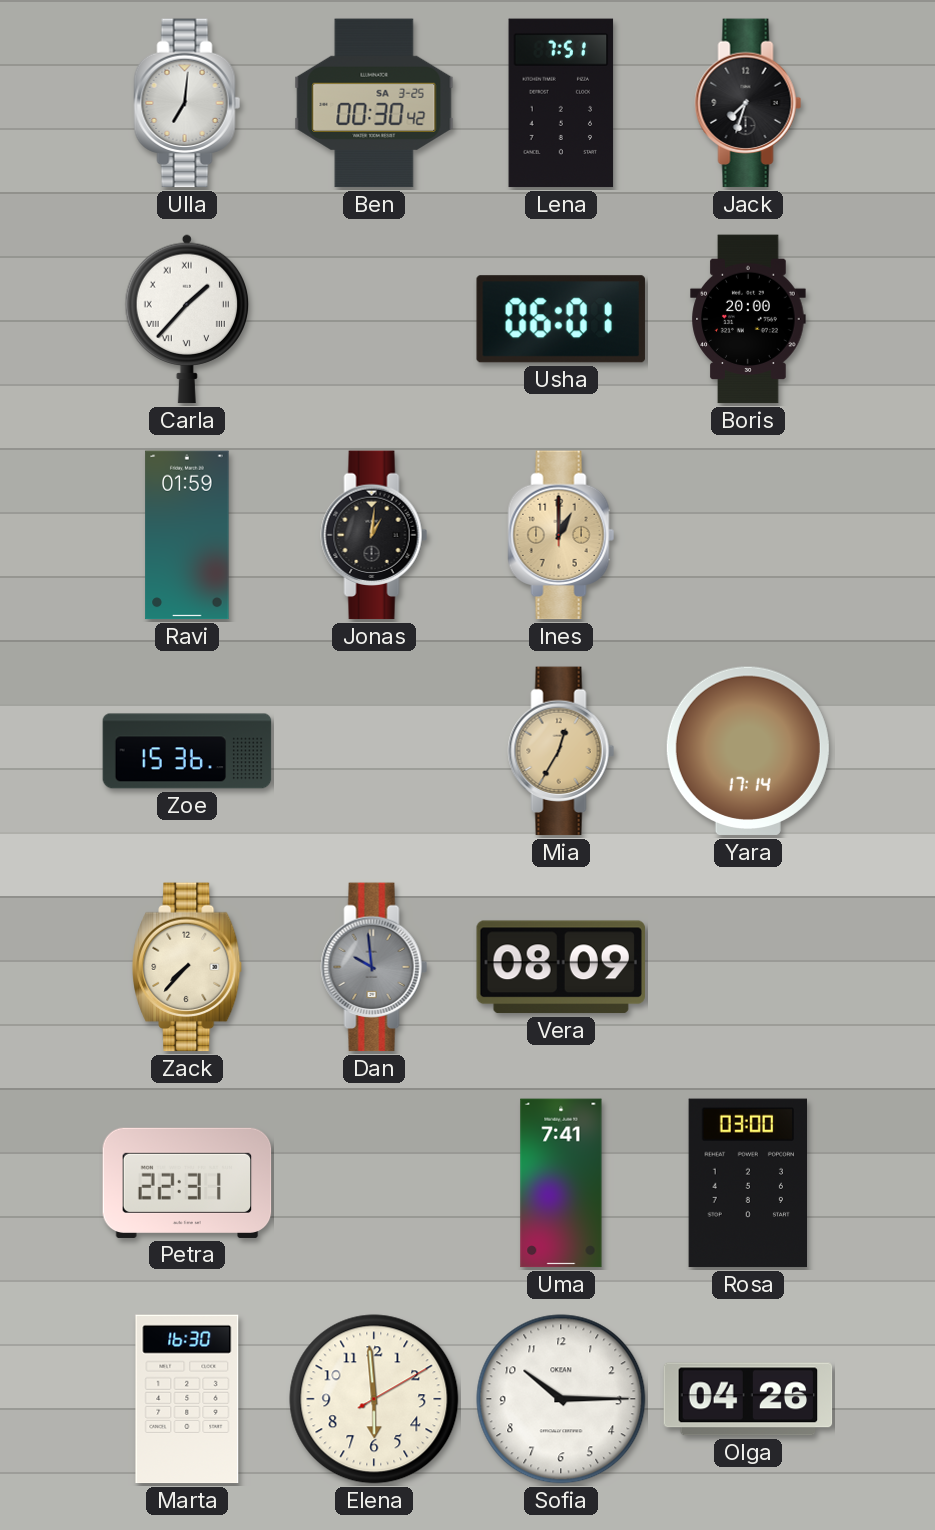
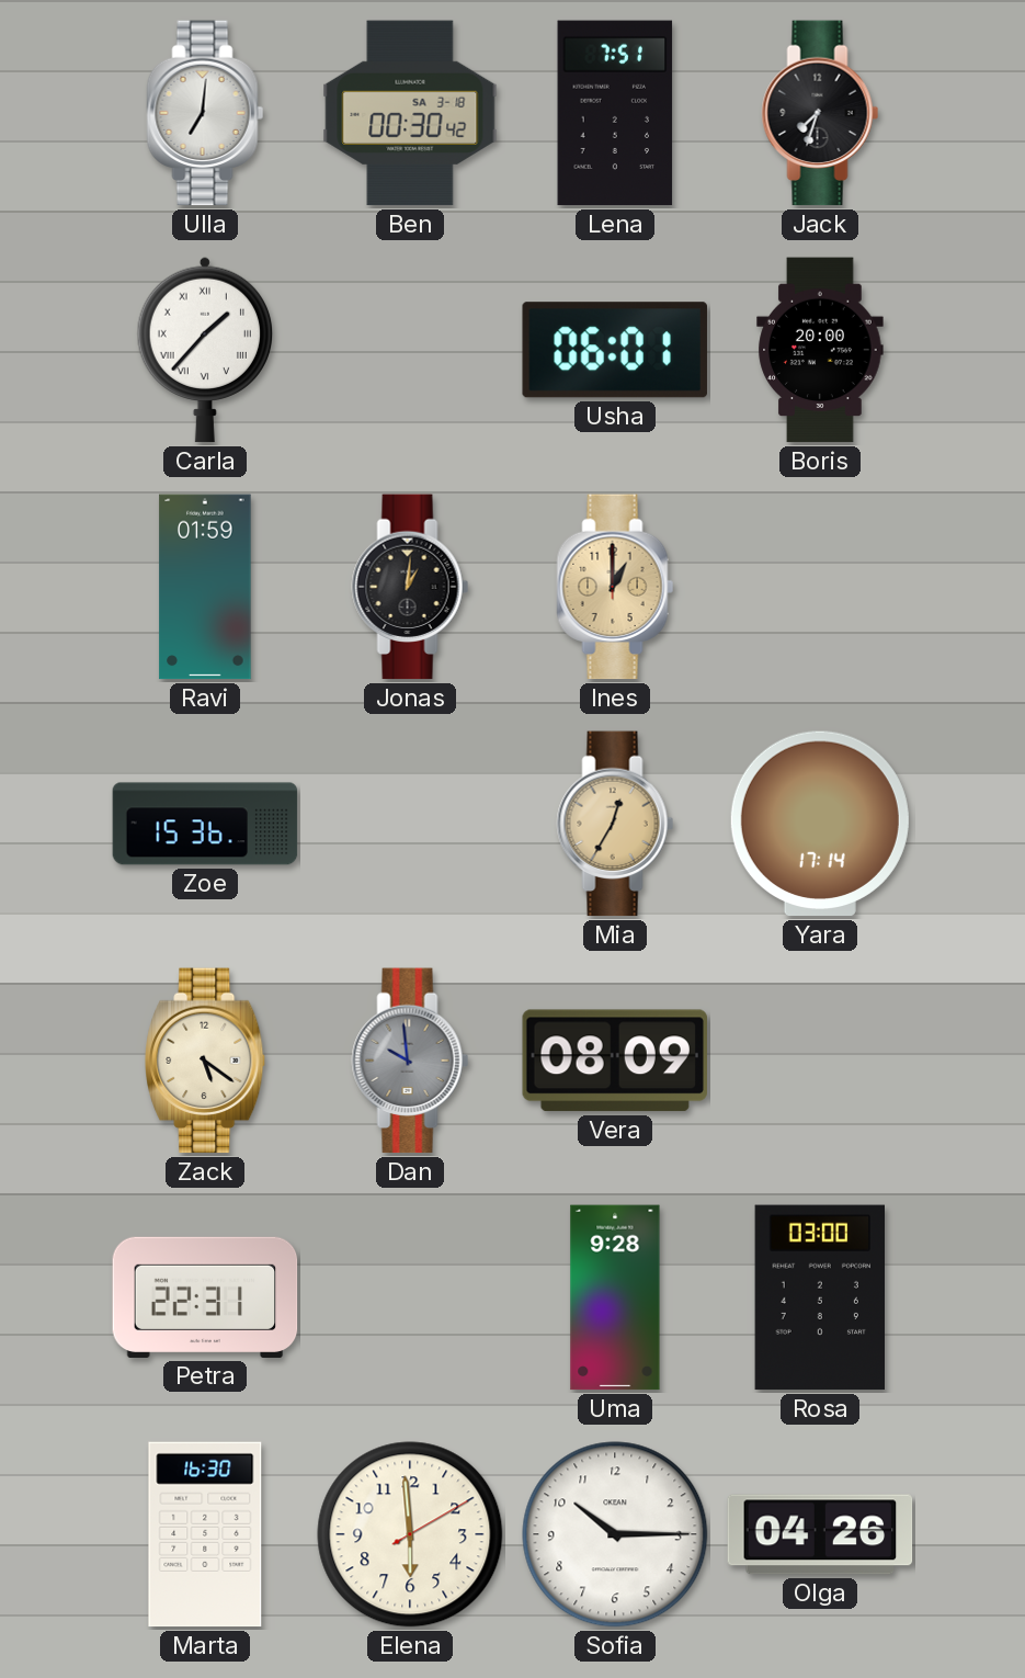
Ben date: SA 3-25 -> SA 3-18 (410, 113)
Zack: 7:37 -> 5:21 (206, 1061)
Uma: 7:41 -> 9:28 (615, 1297)
